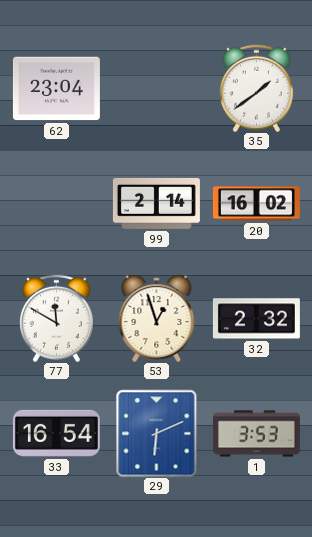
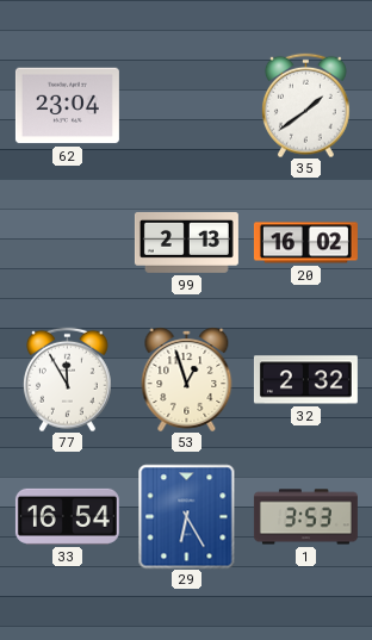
99: 2:14 -> 2:13 (186, 242)
77: 11:50 -> 11:55 (67, 379)
29: 6:11 -> 6:25 (187, 516)
